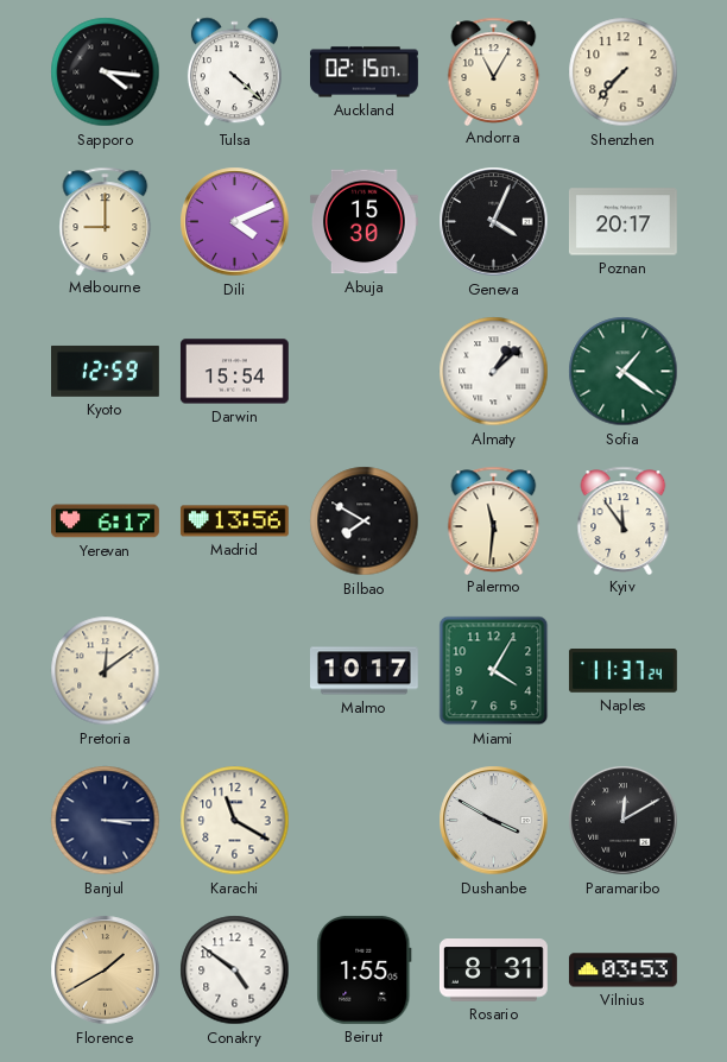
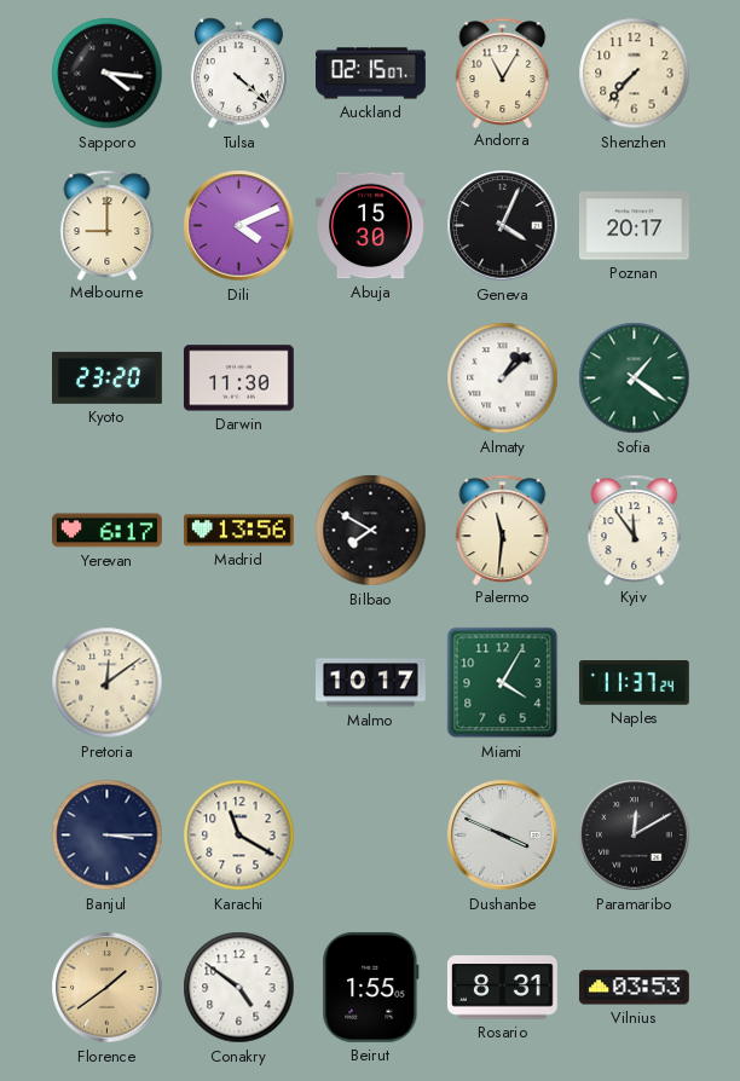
Kyoto: 12:59 -> 23:20 (108, 377)
Darwin: 15:54 -> 11:30 (238, 378)
Dushanbe: 3:50 -> 3:49 (503, 836)
Florence: 1:40 -> 1:39 (108, 988)
